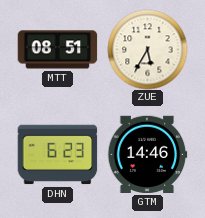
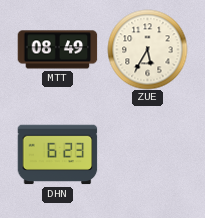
MTT: 08:51 -> 08:49 (57, 50)
GTM: 14:46 -> none (147, 155)
